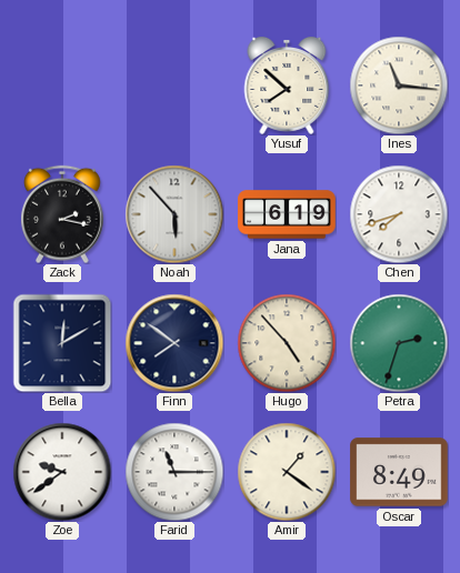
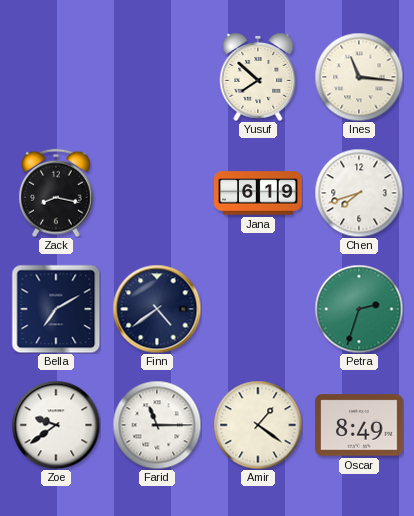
Zack: 2:17 -> 8:17 (57, 193)
Noah: 5:53 -> none (174, 214)
Bella: 12:10 -> 7:10 (56, 309)
Finn: 7:51 -> 4:39 (157, 309)
Hugo: 4:53 -> none (287, 343)
